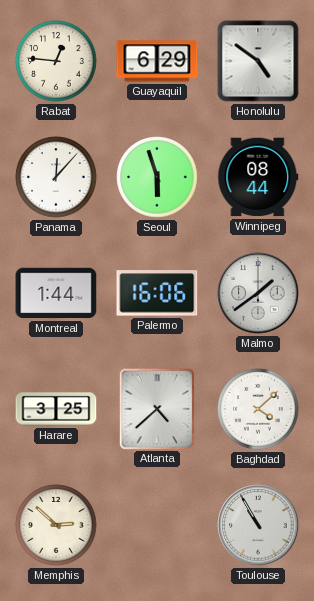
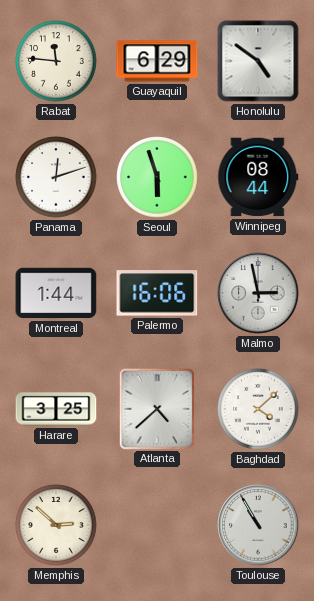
Rabat: 12:46 -> 11:46 (56, 61)
Panama: 12:07 -> 12:12 (56, 177)
Malmo: 1:39 -> 2:58 (258, 293)
